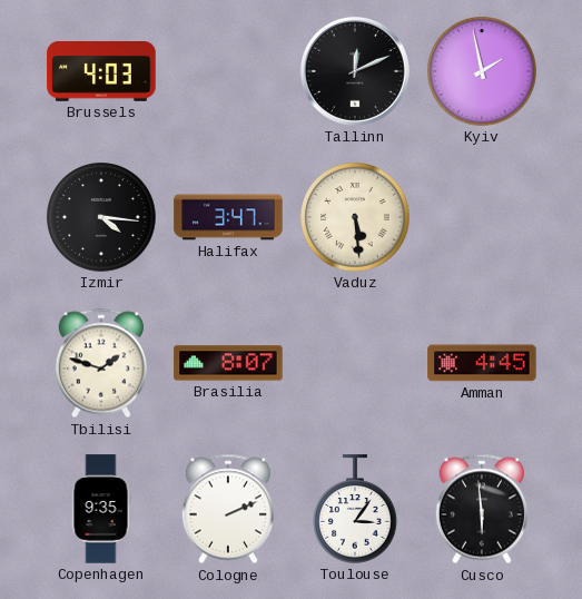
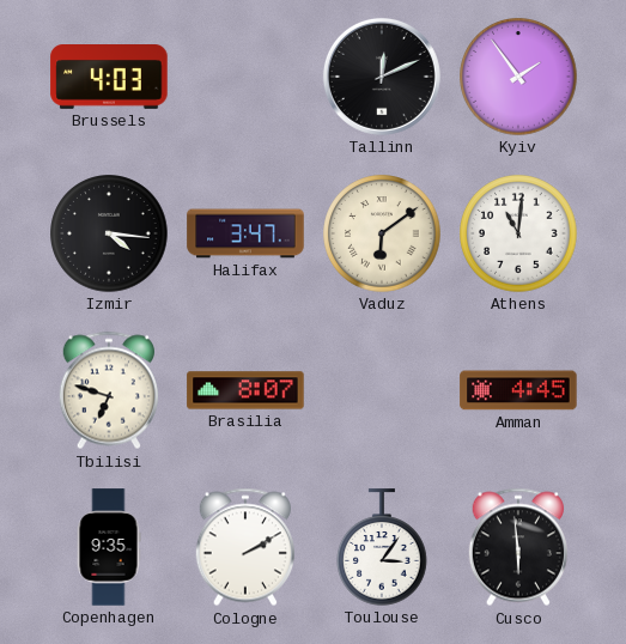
Kyiv: 1:58 -> 1:54 (518, 77)
Vaduz: 5:29 -> 6:09 (382, 233)
Athens: none -> 11:01 (518, 233)
Tbilisi: 1:48 -> 6:48 (108, 390)
Cologne: 2:11 -> 2:10 (244, 547)
